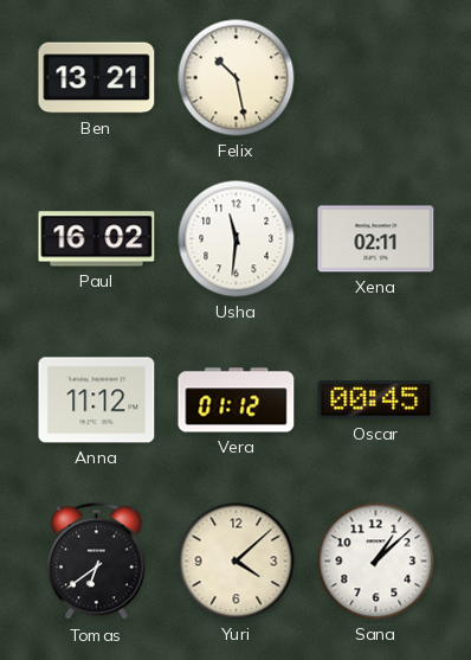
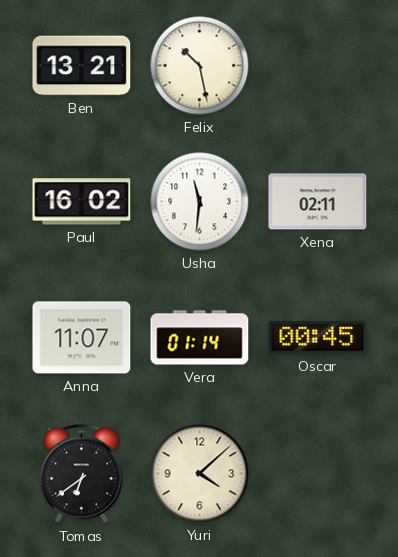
Anna: 11:12 -> 11:07 (82, 338)
Vera: 01:12 -> 01:14 (200, 338)
Sana: 1:08 -> none (376, 562)
